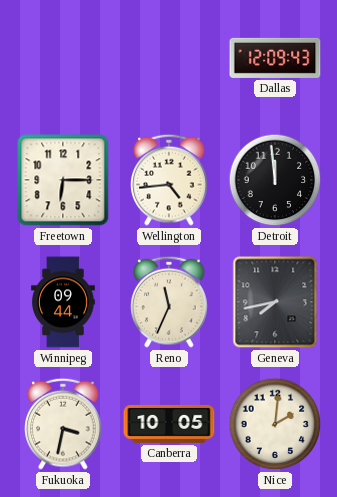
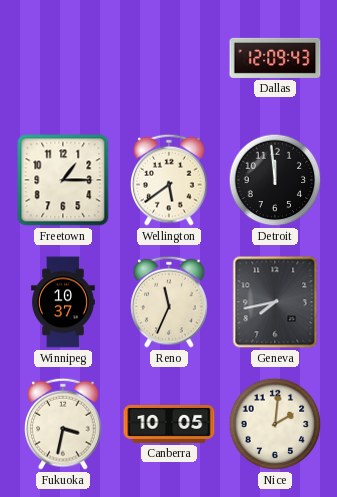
Freetown: 6:15 -> 1:15 (63, 180)
Wellington: 4:44 -> 5:39 (169, 180)
Winnipeg: 09:44 -> 10:37 (63, 302)
